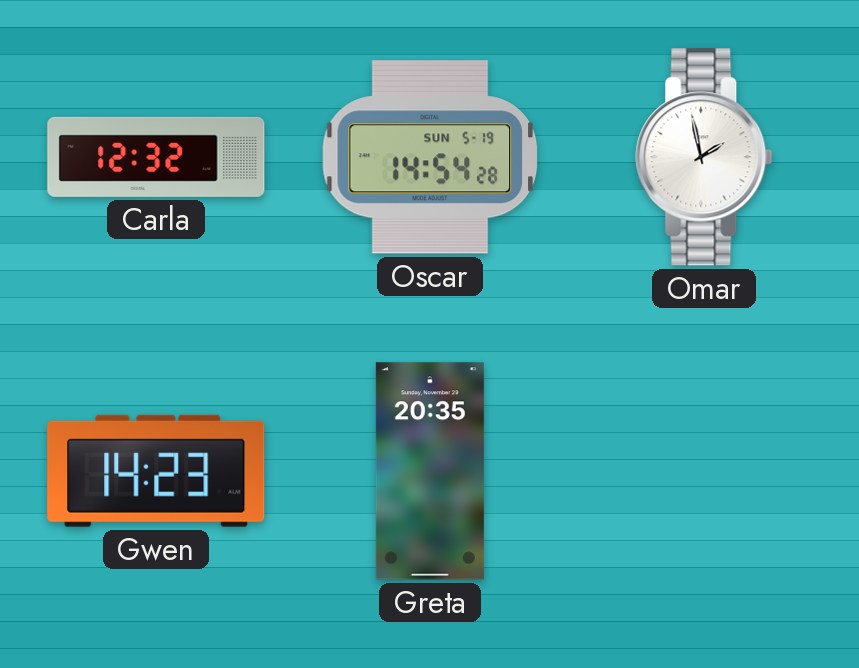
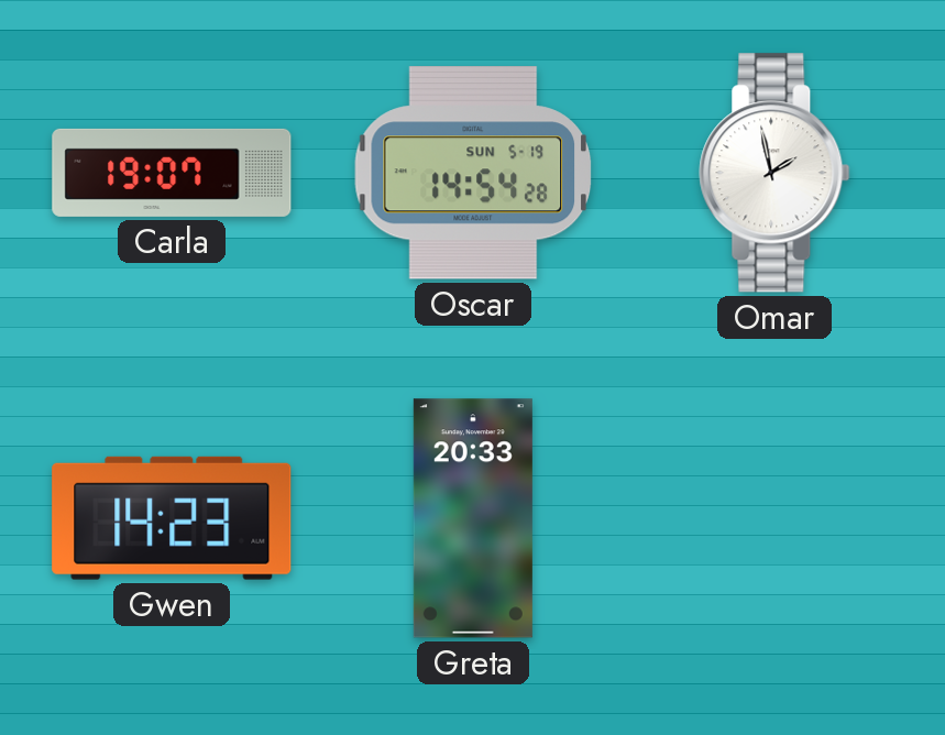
Carla: 12:32 -> 19:07 (172, 173)
Greta: 20:35 -> 20:33 (473, 518)
